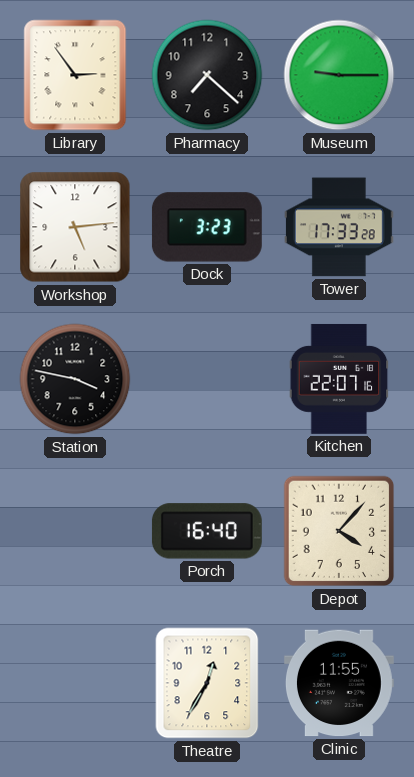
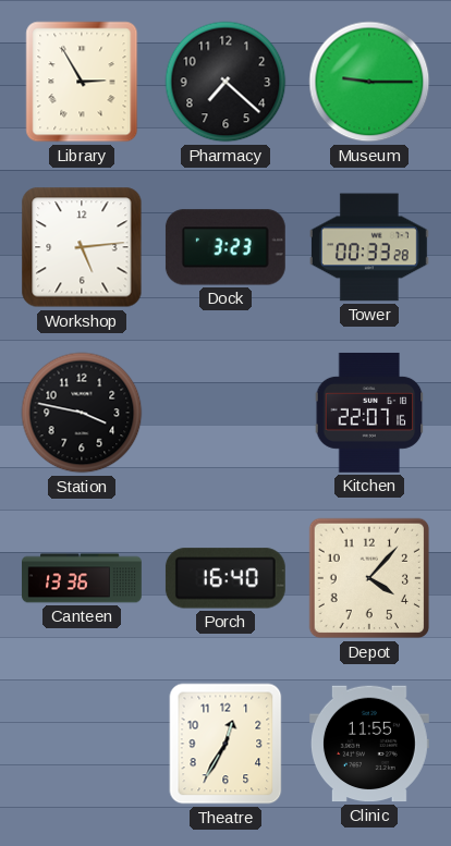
Library: 2:54 -> 2:55 (82, 82)
Tower: 17:33 -> 00:33 (369, 247)
Canteen: none -> 13:36 (82, 578)
